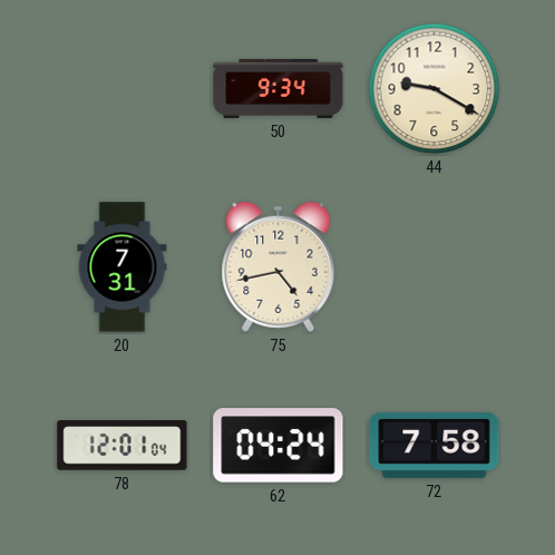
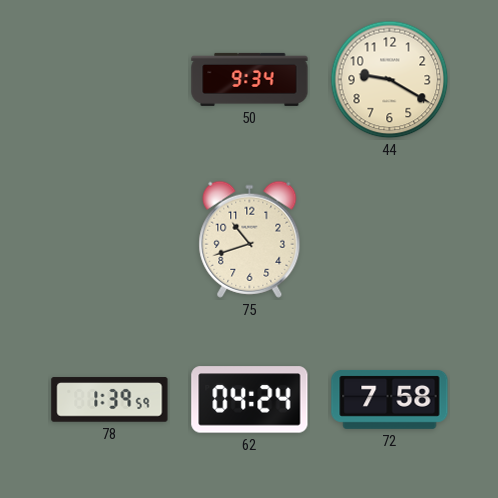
20: 7:31 -> none (123, 267)
75: 4:43 -> 10:42 (250, 239)
78: 12:01 -> 1:39 (110, 400)
